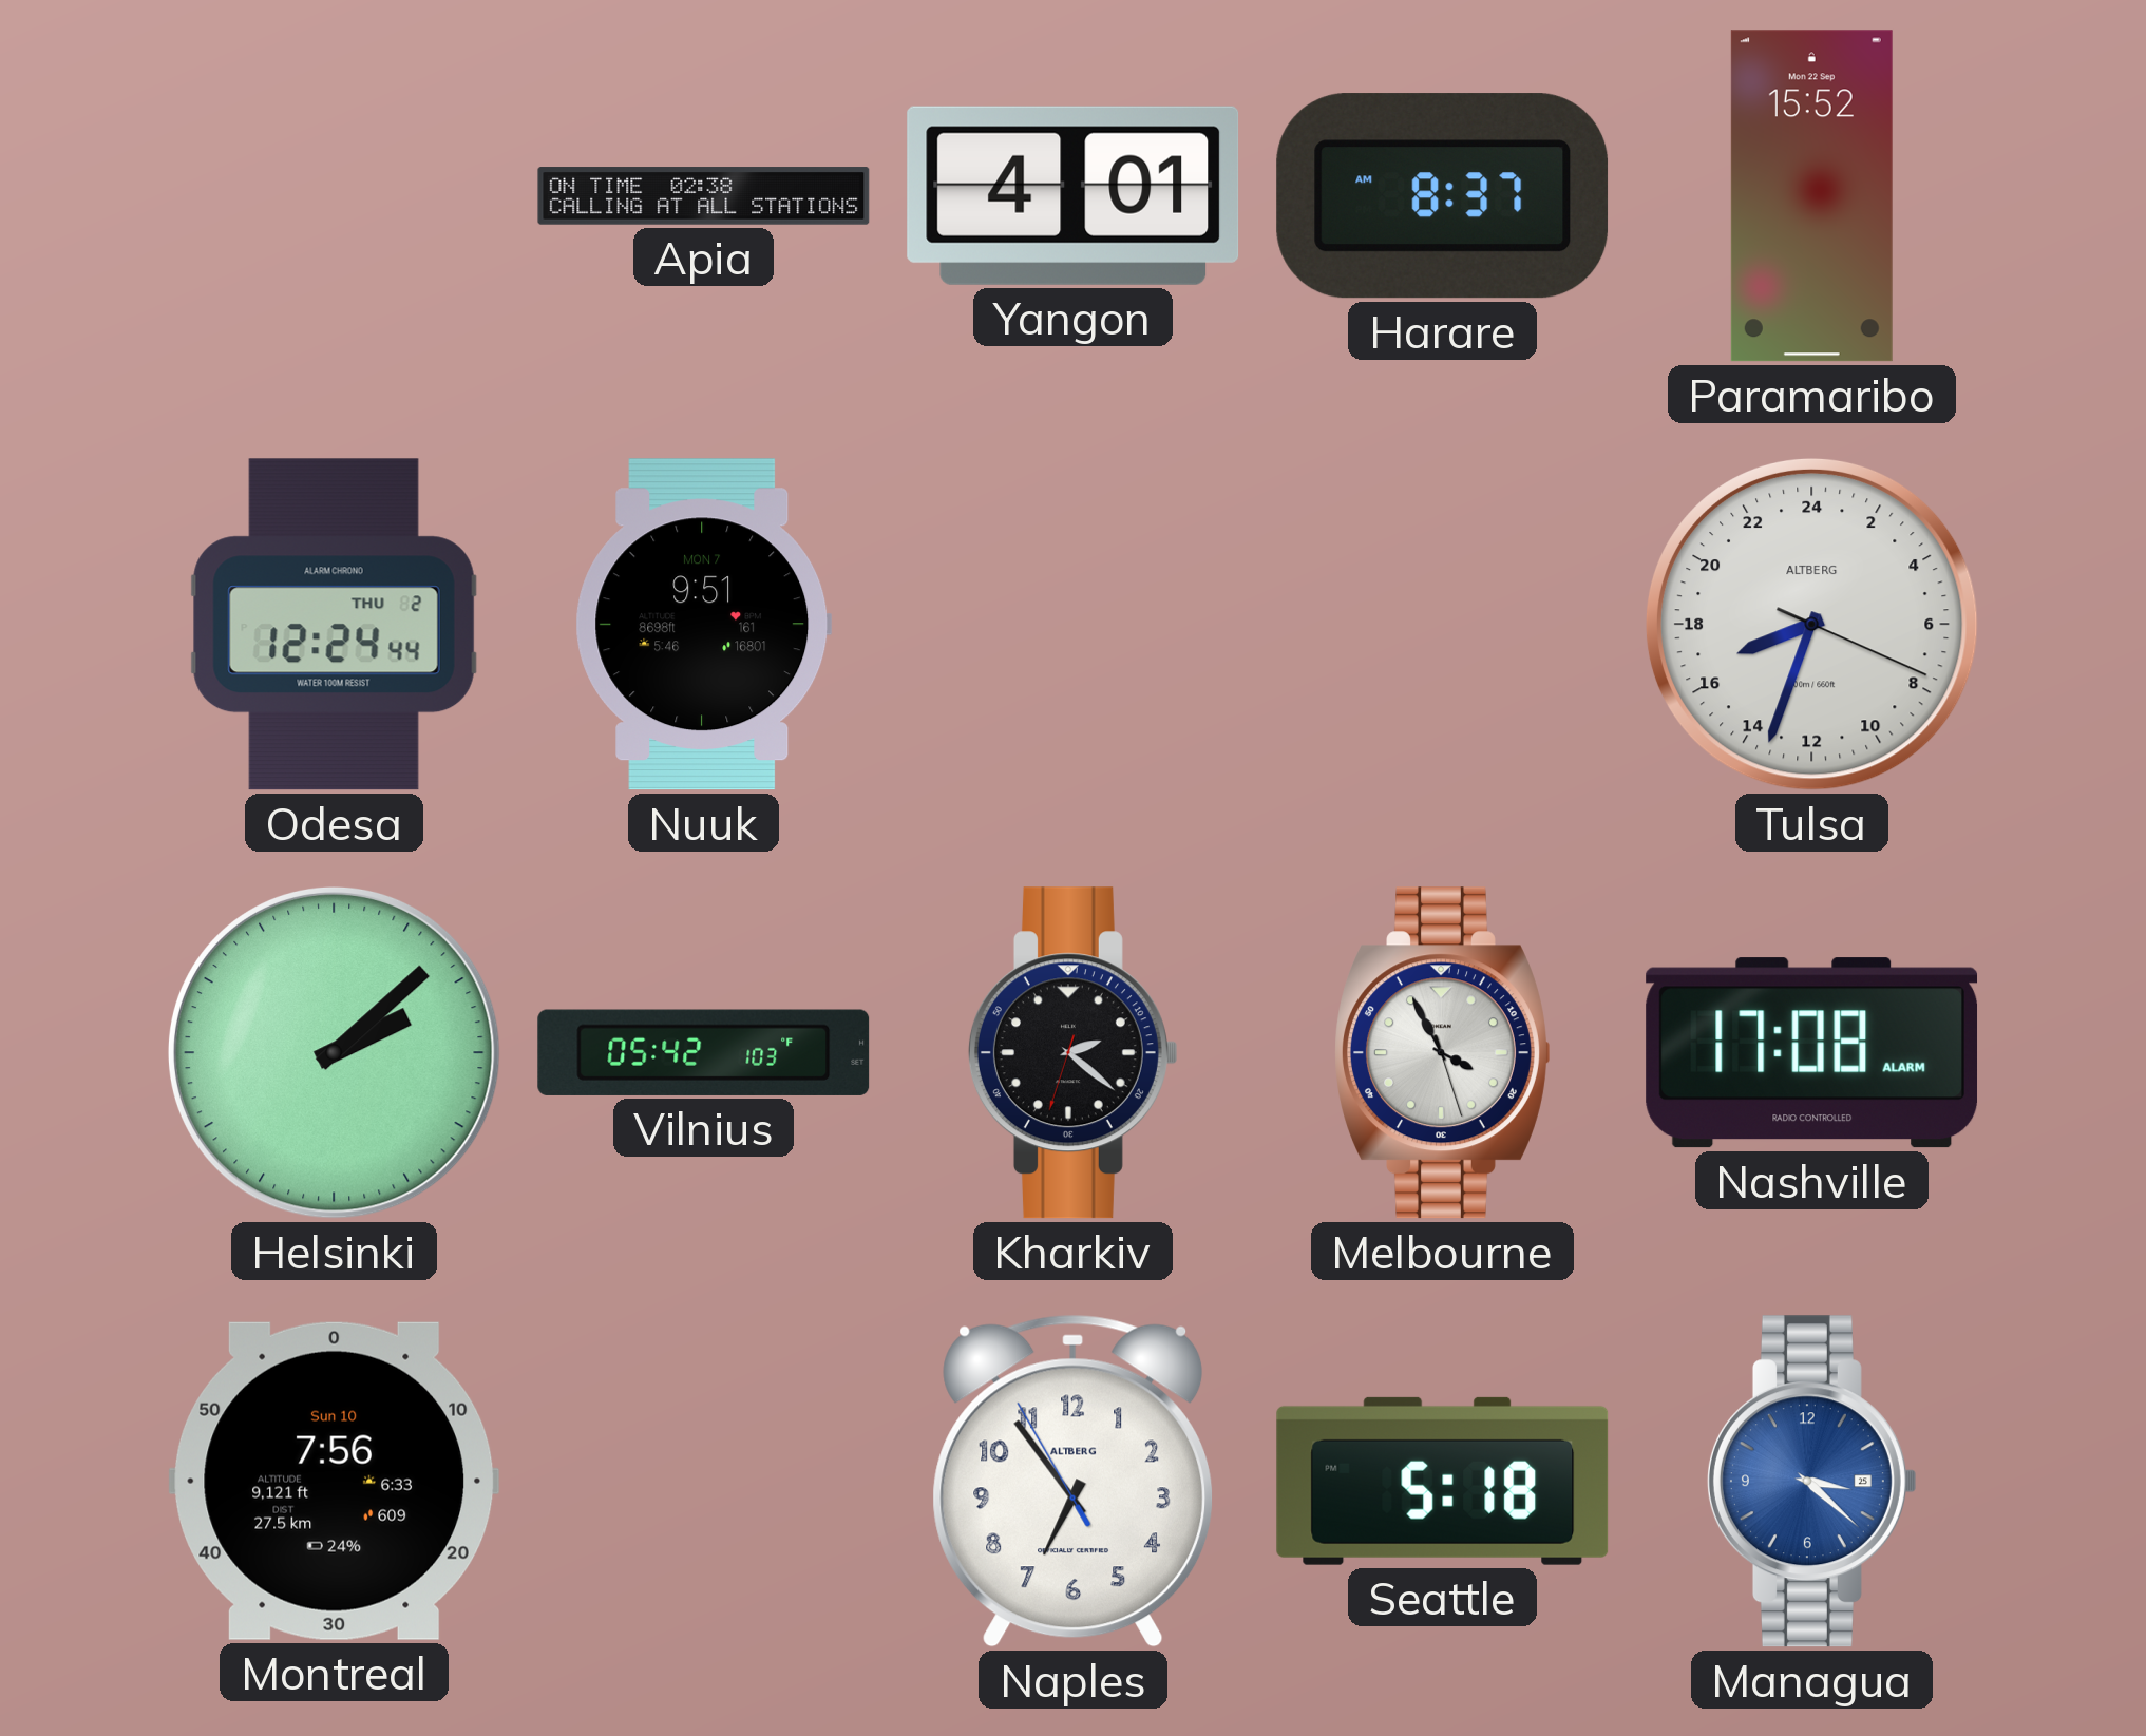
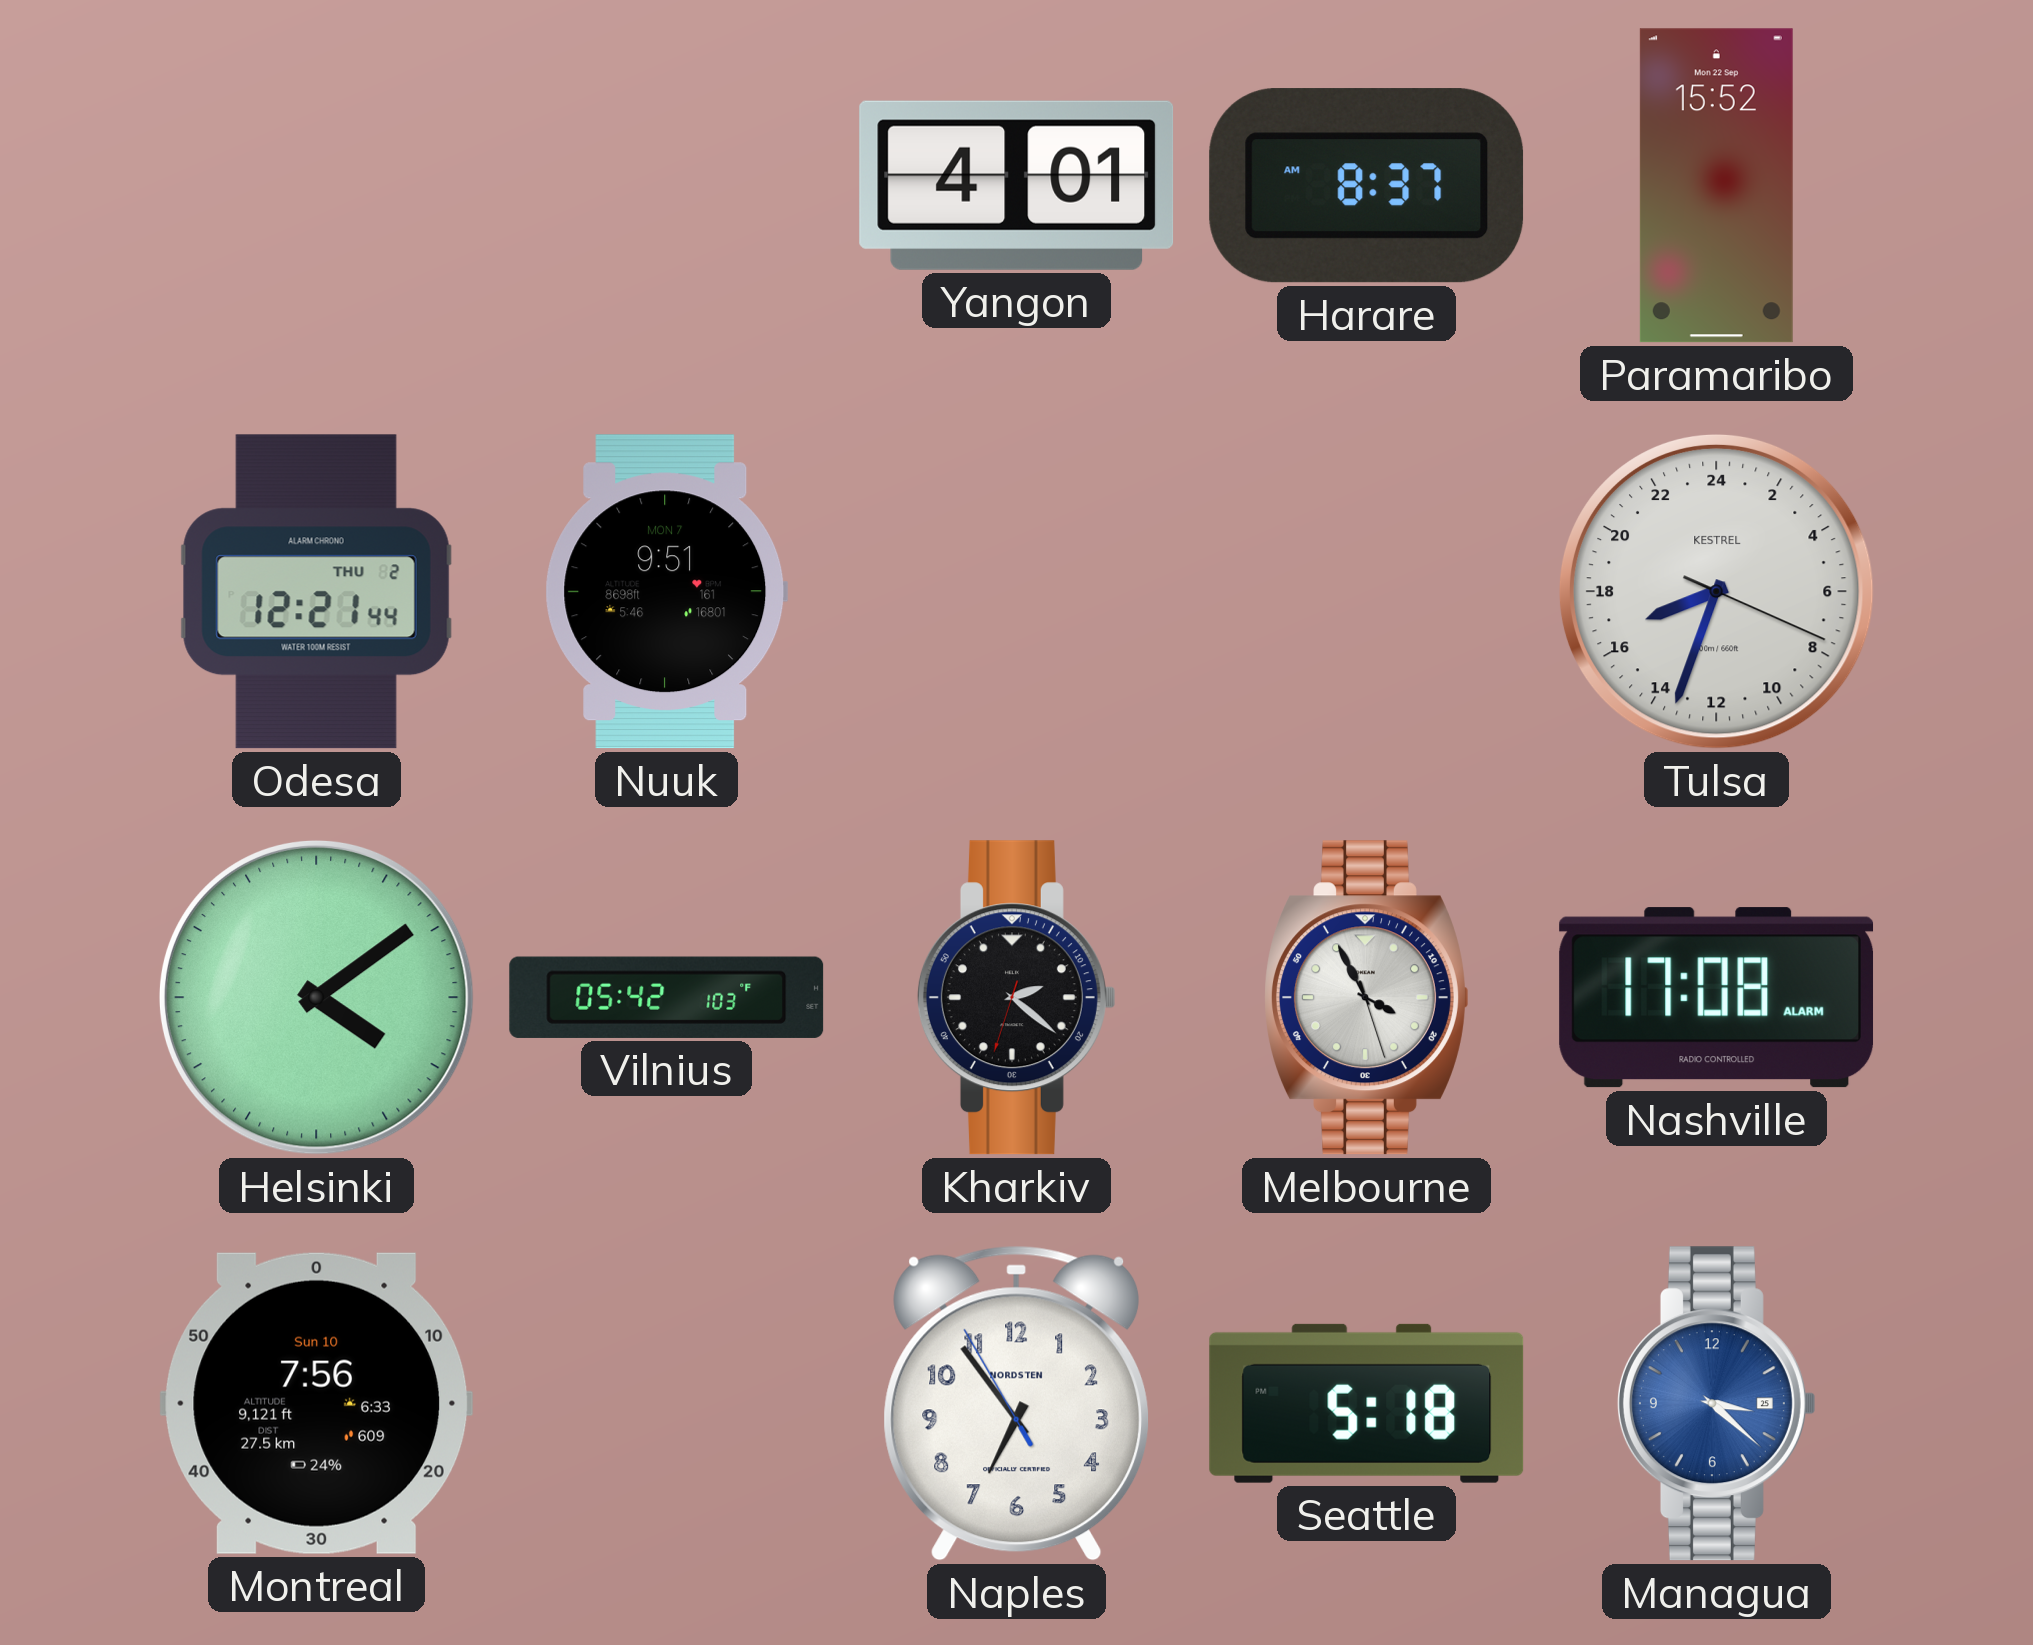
Apia: 02:38 -> none (704, 196)
Odesa: 12:24 -> 12:21 (316, 592)
Tulsa brand: ALTBERG -> KESTREL (1716, 591)
Helsinki: 2:08 -> 4:09 (316, 997)
Naples brand: ALTBERG -> NORDSTEN (1016, 1403)
